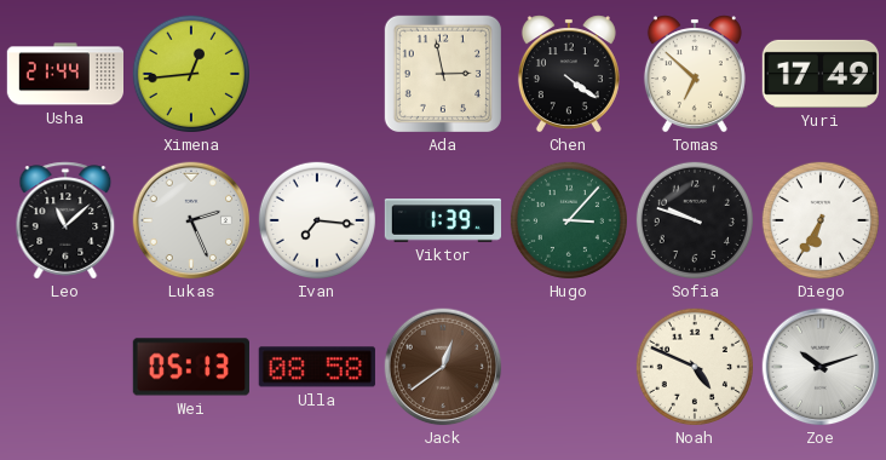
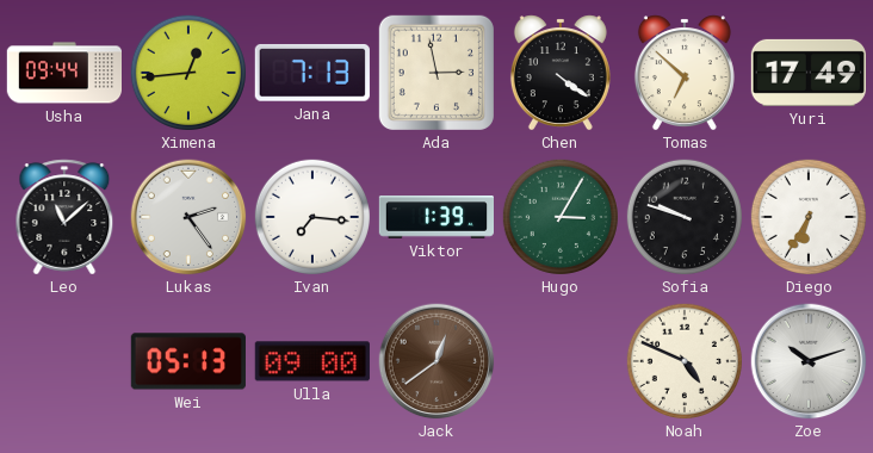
Usha: 21:44 -> 09:44 (63, 73)
Jana: none -> 7:13 (312, 73)
Lukas: 2:26 -> 2:24 (188, 217)
Hugo: 3:07 -> 3:05 (561, 217)
Ulla: 08:58 -> 09:00 (312, 361)
